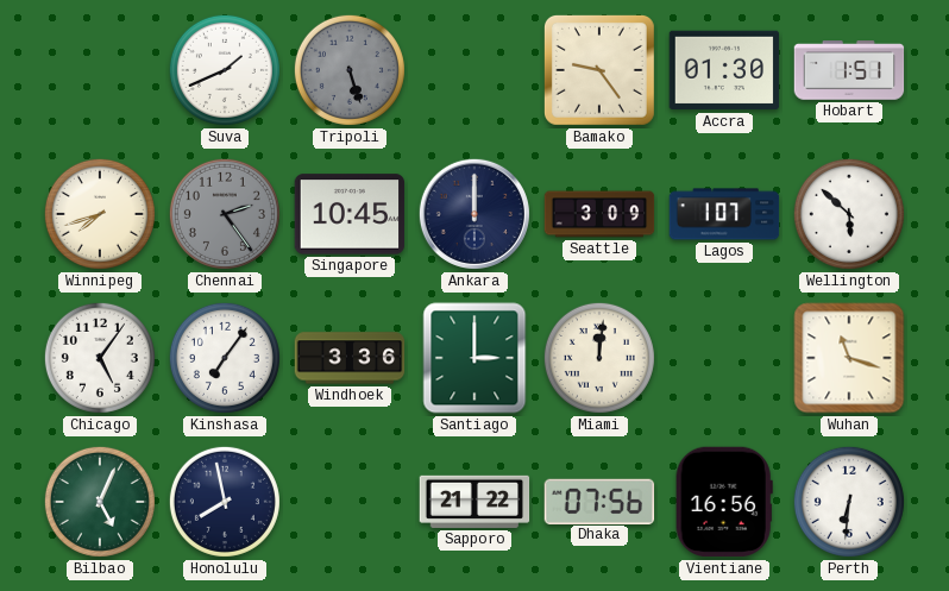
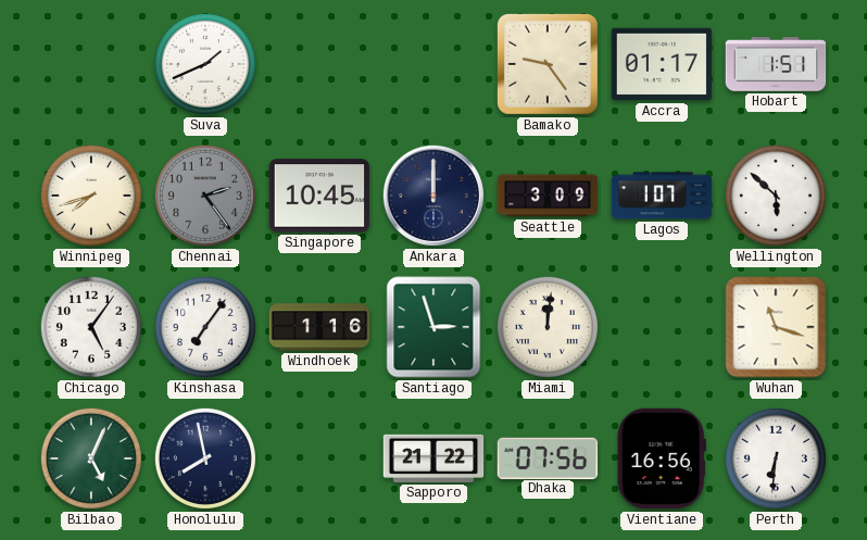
Tripoli: 5:27 -> none (350, 70)
Accra: 01:30 -> 01:17 (662, 64)
Windhoek: 3:36 -> 1:16 (319, 327)
Santiago: 3:00 -> 2:57 (434, 327)
